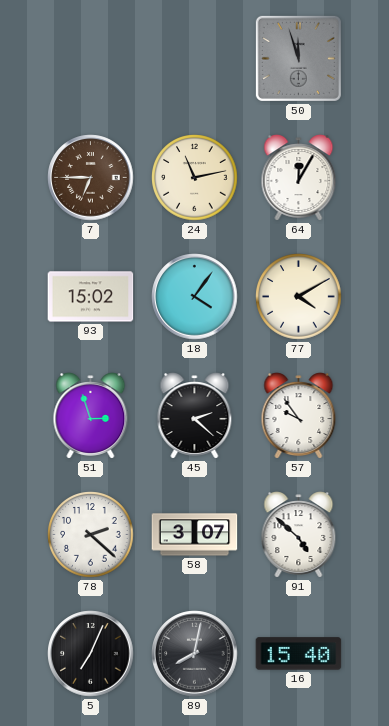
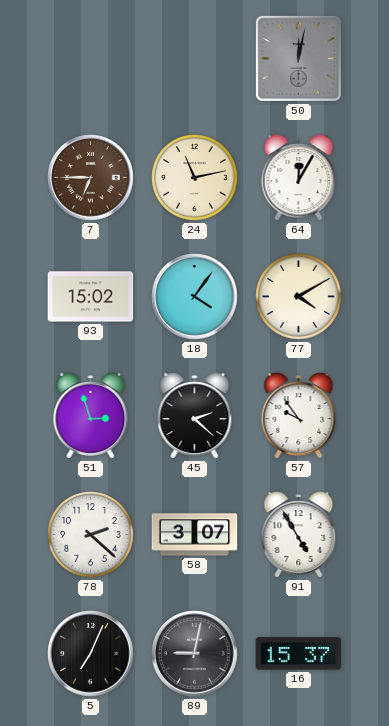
50: 11:57 -> 12:02 (298, 58)
91: 4:52 -> 4:55 (299, 535)
89: 8:02 -> 9:02 (195, 654)
16: 15:40 -> 15:37 (299, 654)
